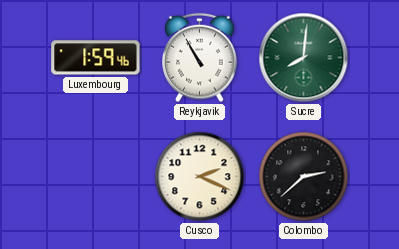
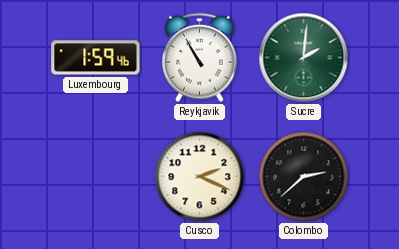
Sucre: 8:01 -> 2:01 (304, 58)
